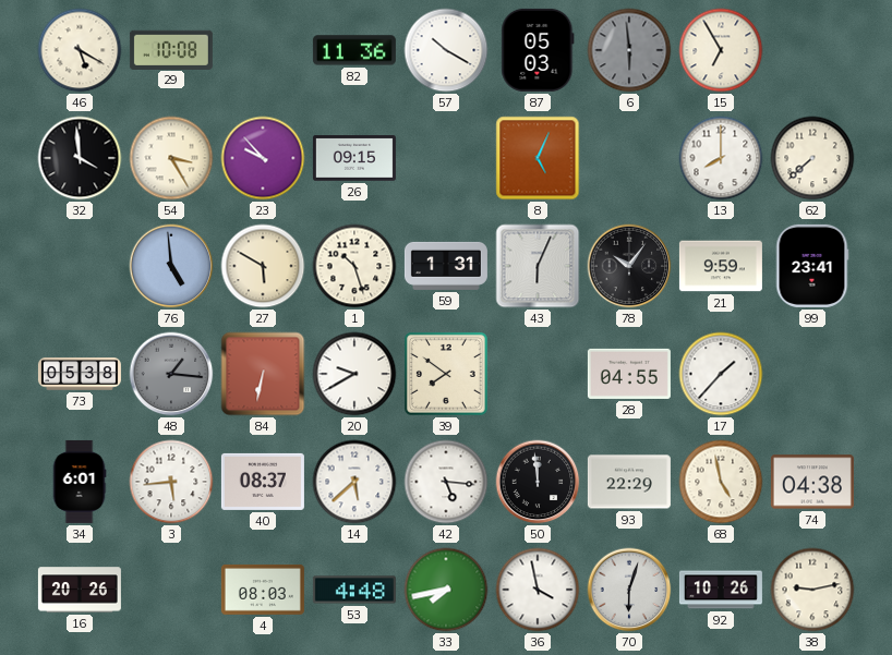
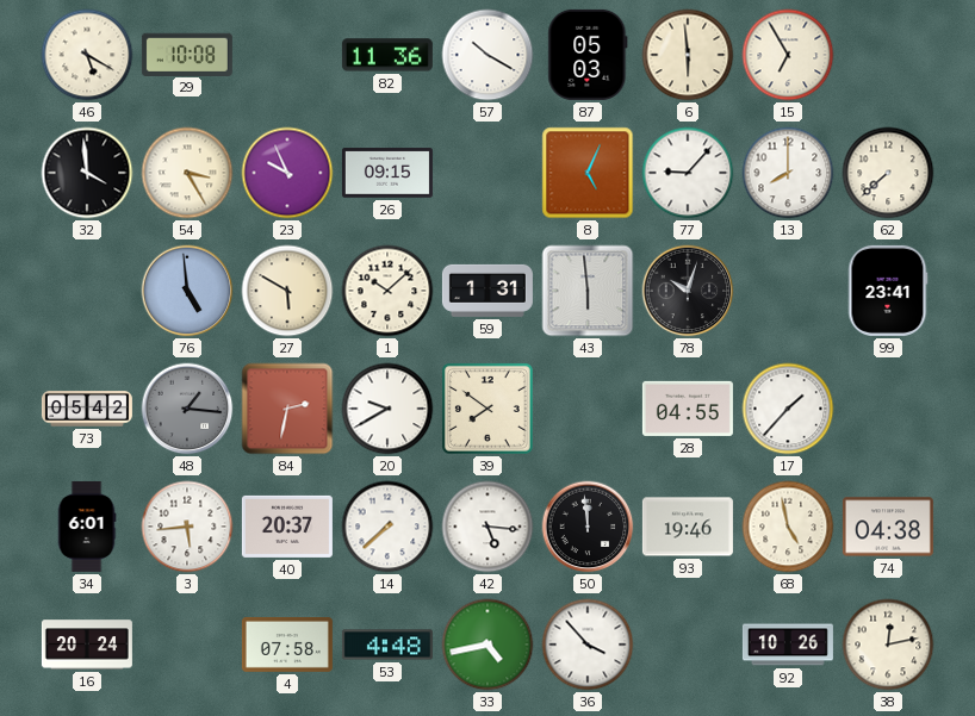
6 dial: grey -> cream (688, 55)
23: 9:53 -> 9:56 (287, 173)
77: none -> 9:07 (688, 173)
1: 10:27 -> 10:08 (387, 291)
43: 6:04 -> 5:59 (588, 291)
78: 10:06 -> 10:03 (688, 291)
21: 9:59 -> none (721, 266)
73: 05:38 -> 05:42 (87, 409)
84: 6:32 -> 2:32 (287, 409)
40: 08:37 -> 20:37 (287, 527)
14: 5:38 -> 7:38 (387, 527)
93: 22:29 -> 19:46 (688, 527)
16: 20:26 -> 20:24 (87, 645)
4: 08:03 -> 07:58 (287, 645)
33: 7:43 -> 4:43 (487, 645)
36: 3:58 -> 3:53 (588, 645)
70: 6:03 -> none (629, 590)
38: 9:13 -> 12:13 (888, 645)
